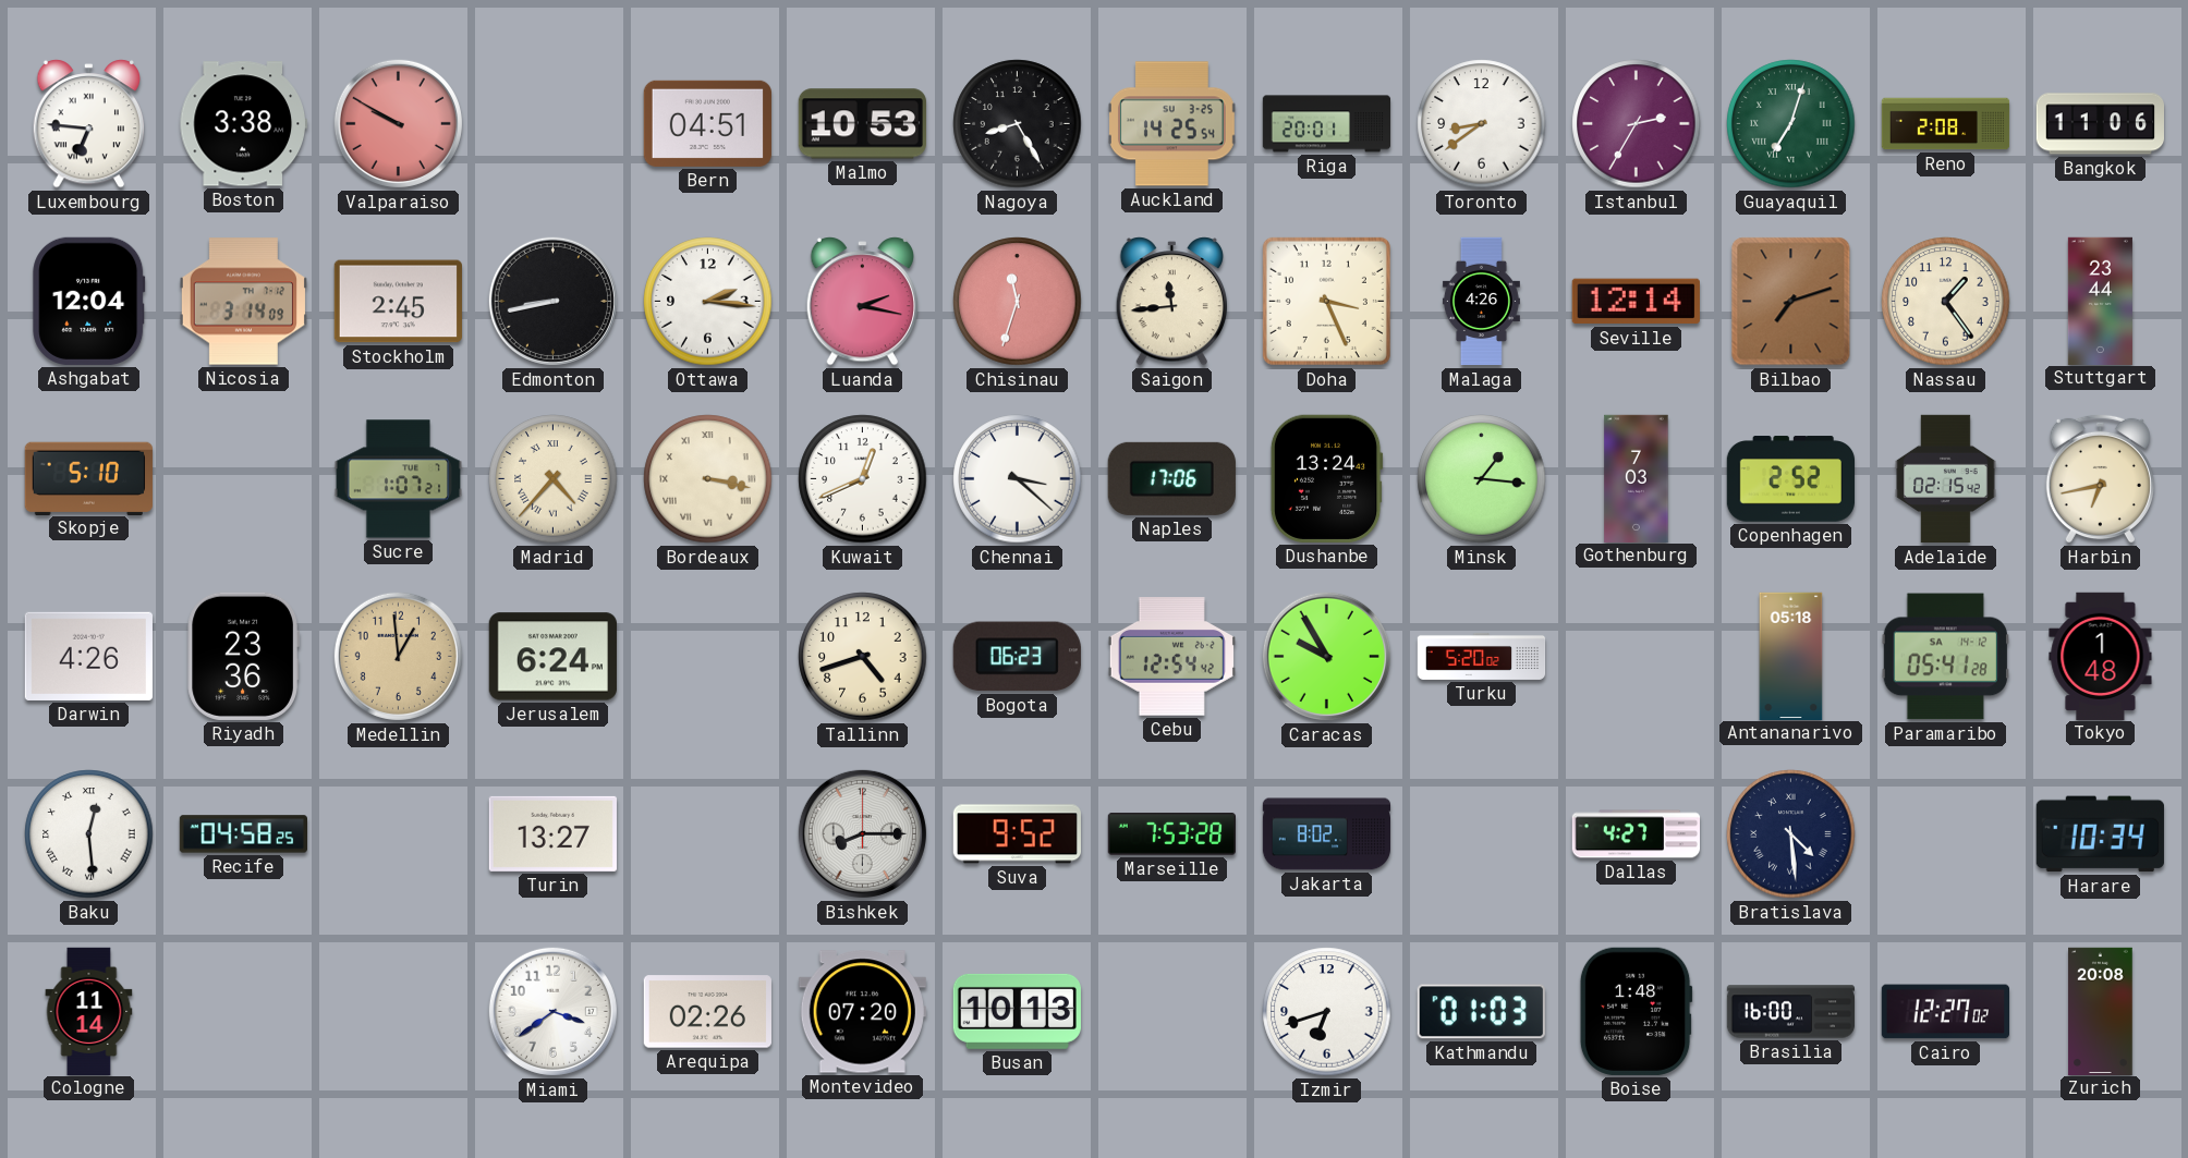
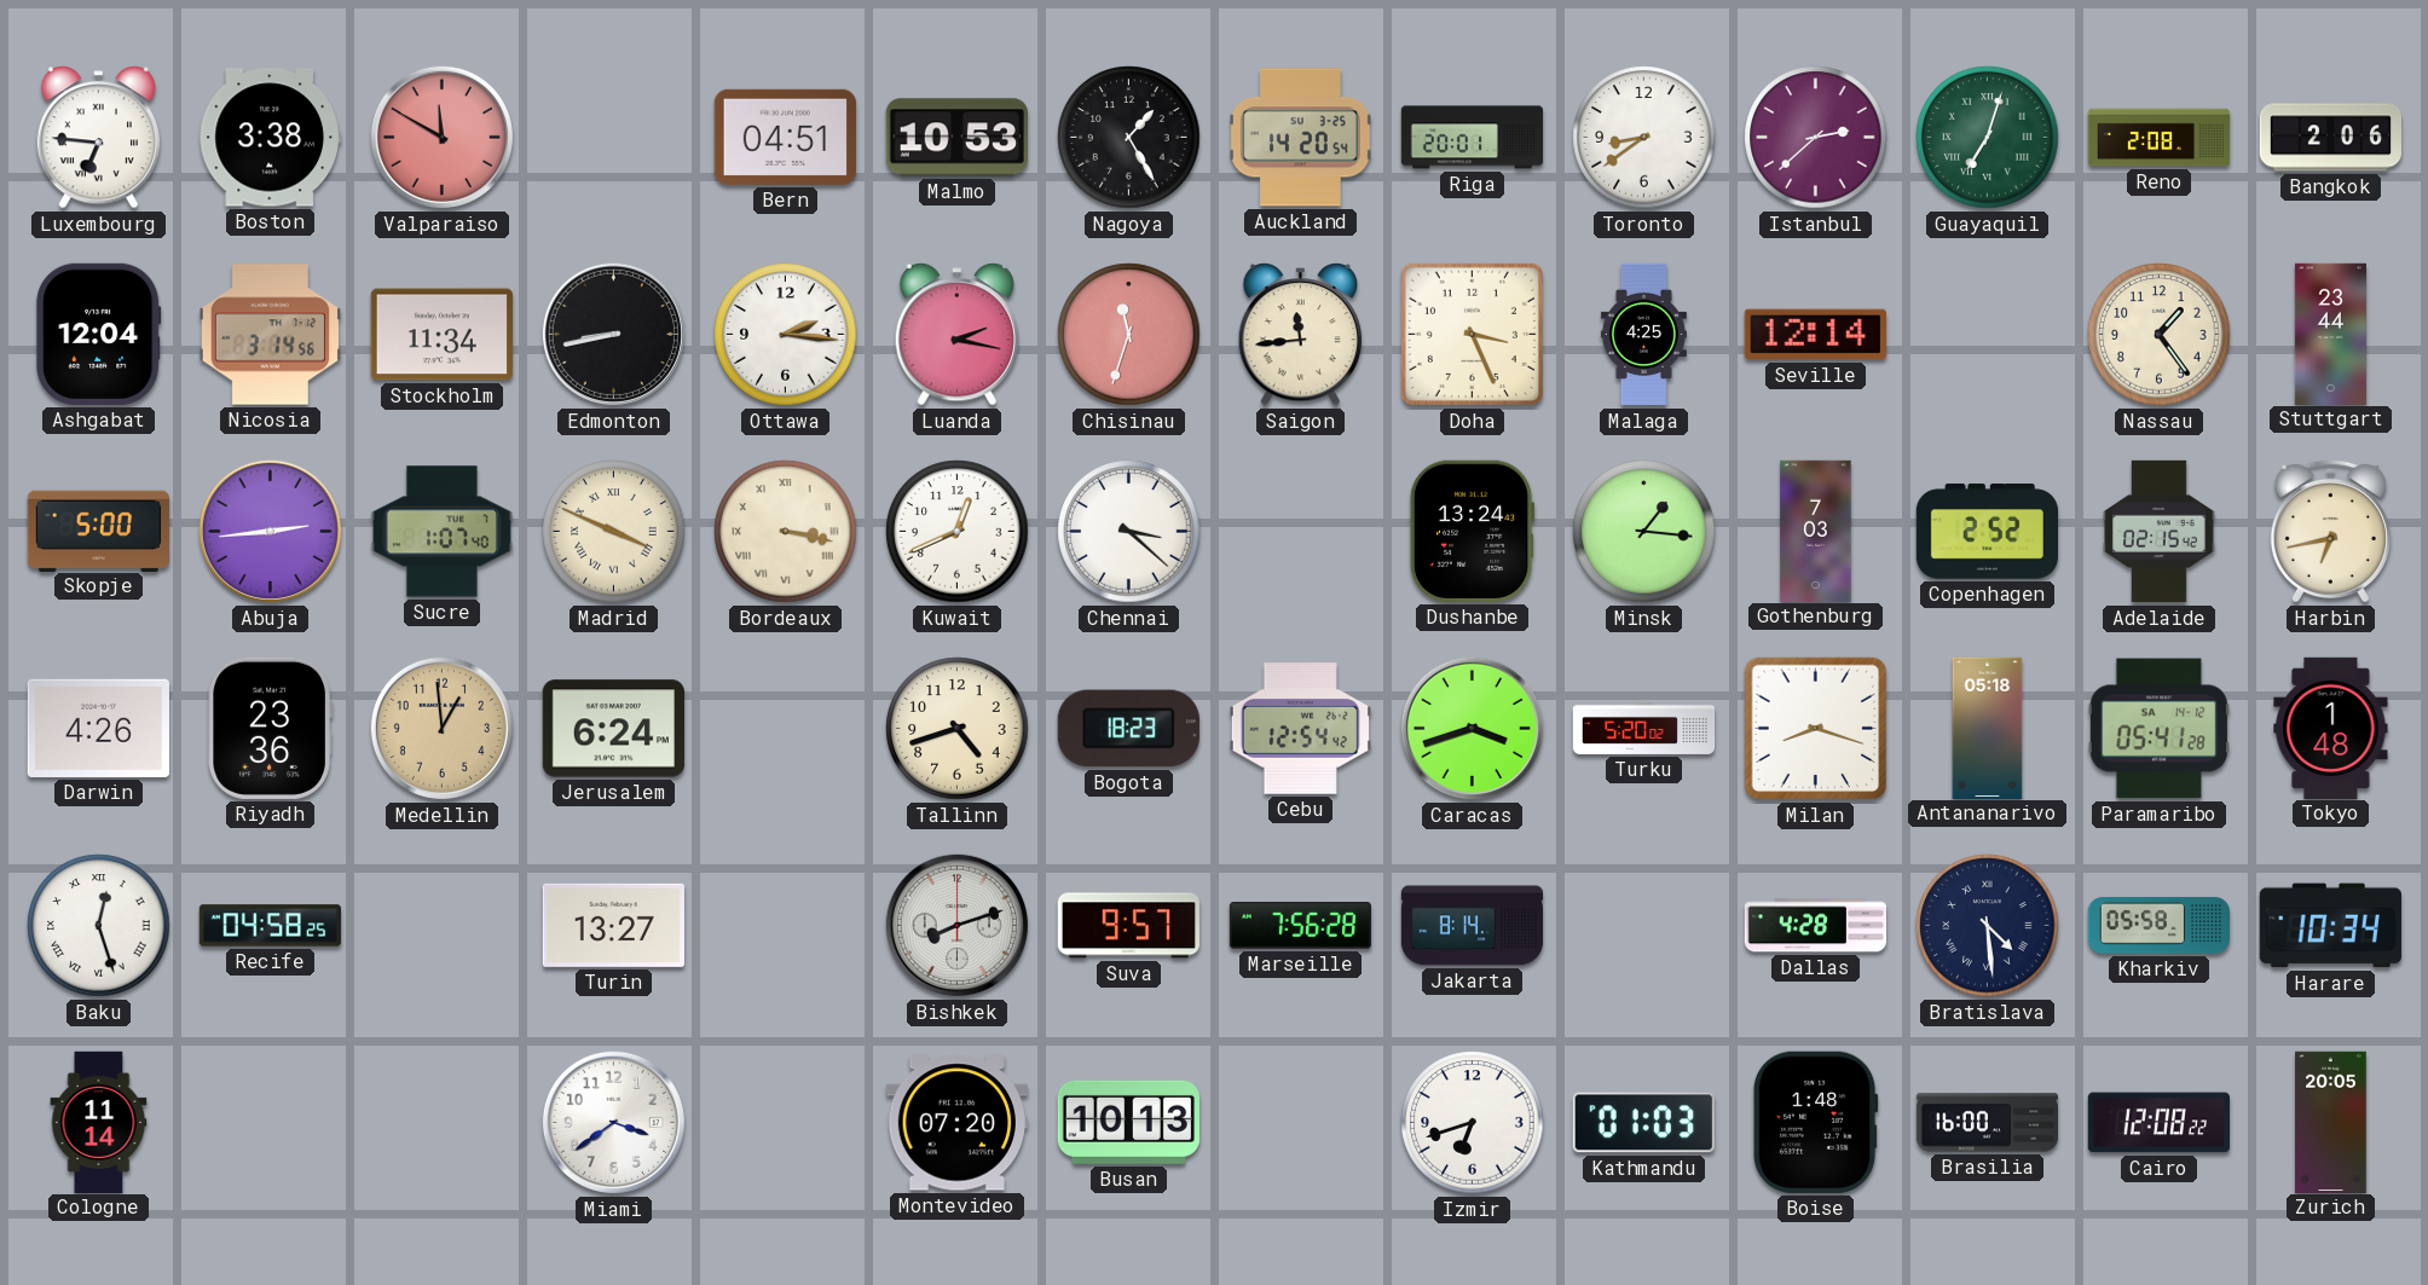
Valparaiso: 9:50 -> 11:50 (441, 137)
Nagoya: 8:25 -> 1:25 (1129, 138)
Auckland: 14:25 -> 14:20 (1300, 138)
Istanbul: 2:35 -> 2:38 (1816, 138)
Bangkok: 11:06 -> 2:06 (2330, 138)
Nicosia: 3:14:09 -> 3:14:56 (270, 335)
Stockholm: 2:45 -> 11:34 (441, 335)
Malaga: 4:26 -> 4:25 (1643, 335)
Bilbao: 7:12 -> none (1791, 302)
Skopje: 5:10 -> 5:00 (98, 531)
Abuja: none -> 2:44 (270, 531)
Sucre: 1:07:21 -> 1:07:40 (441, 532)
Madrid: 4:37 -> 3:49 (614, 532)
Naples: 17:06 -> none (1171, 478)
Bogota: 06:23 -> 18:23 (1128, 729)
Caracas: 9:55 -> 3:42 (1472, 728)
Milan: none -> 8:18 (1816, 729)
Baku: 12:29 -> 12:27 (99, 926)
Bishkek: 8:15 -> 8:12 (956, 925)
Suva: 9:52 -> 9:57 (1128, 926)
Marseille: 7:53 -> 7:56 (1300, 926)
Jakarta: 8:02 -> 8:14 (1473, 926)
Dallas: 4:27 -> 4:28 (1815, 926)
Kharkiv: none -> 05:58 (2158, 926)
Arequipa: 02:26 -> none (707, 1012)
Cairo: 12:27 -> 12:08 (2158, 1123)
Zurich: 20:08 -> 20:05 (2331, 1122)
